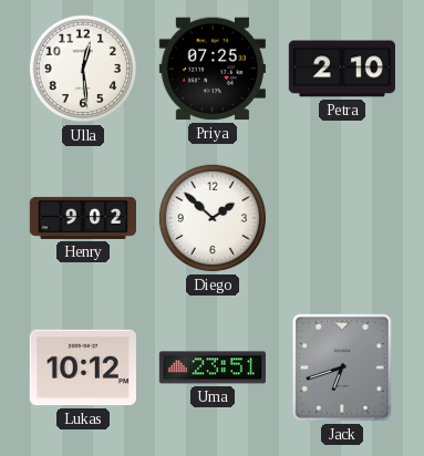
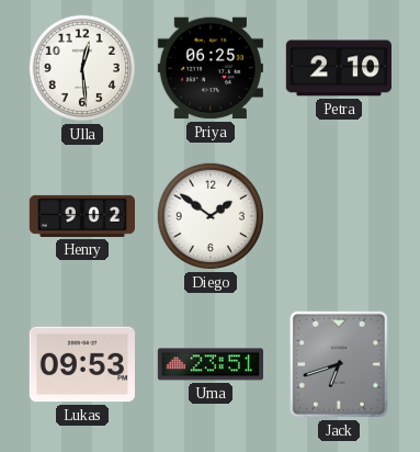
Priya: 07:25 -> 06:25 (211, 68)
Diego: 1:52 -> 1:51 (211, 216)
Lukas: 10:12 -> 09:53 (82, 364)
